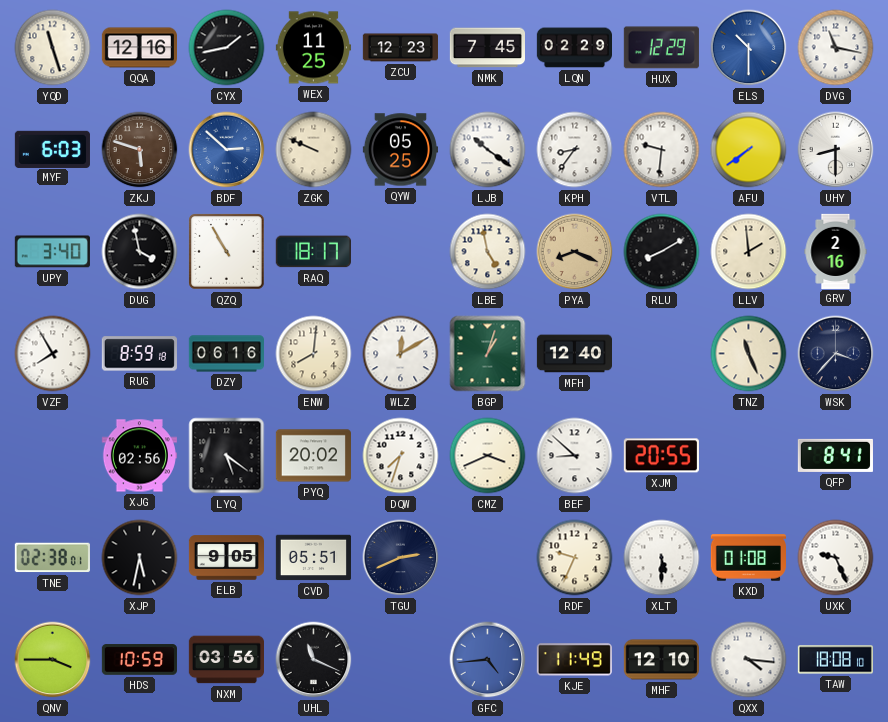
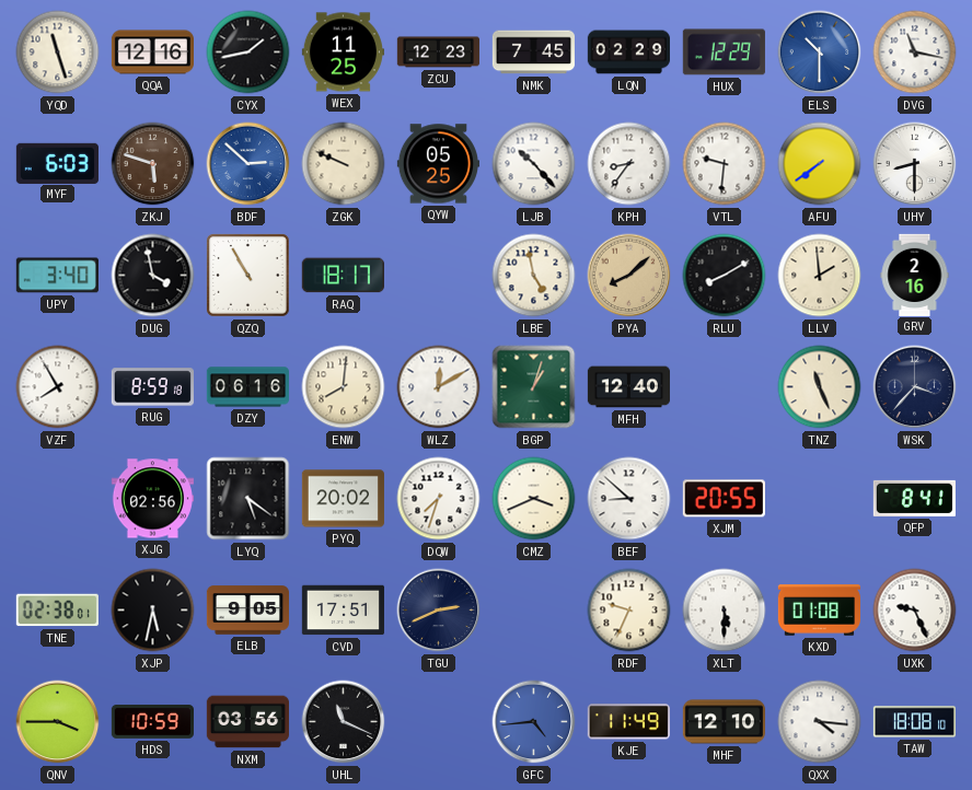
LJB: 10:21 -> 10:23 (534, 164)
PYA: 8:19 -> 8:08 (629, 276)
CVD: 05:51 -> 17:51 (343, 611)
